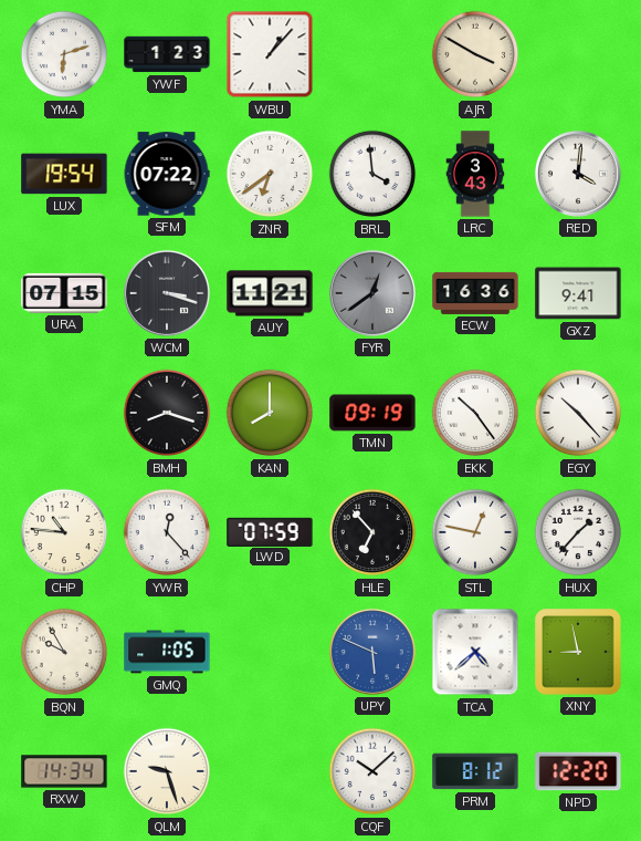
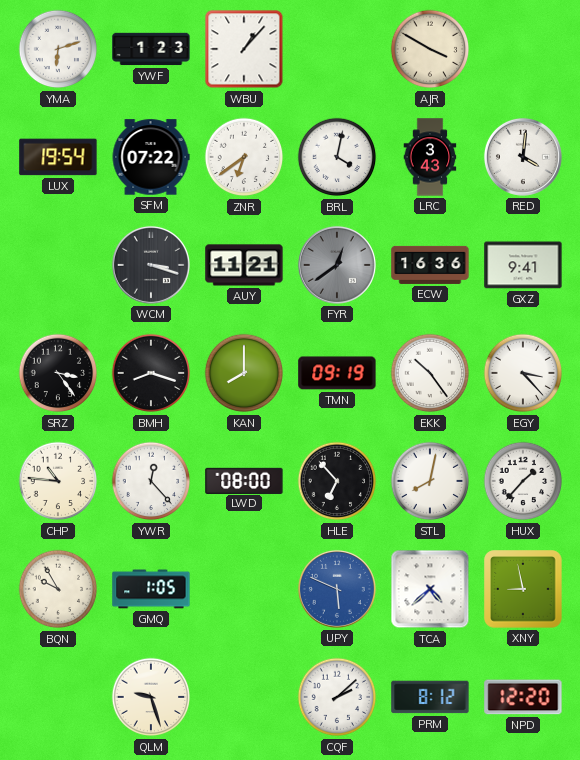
BRL: 3:59 -> 4:02 (337, 157)
URA: 07:15 -> none (64, 293)
SRZ: none -> 3:24 (58, 373)
EGY: 10:23 -> 3:23 (523, 373)
LWD: 07:59 -> 08:00 (244, 480)
STL: 12:47 -> 8:02 (430, 481)
RXW: 14:34 -> none (64, 771)
CQF: 10:08 -> 2:08 (337, 697)
